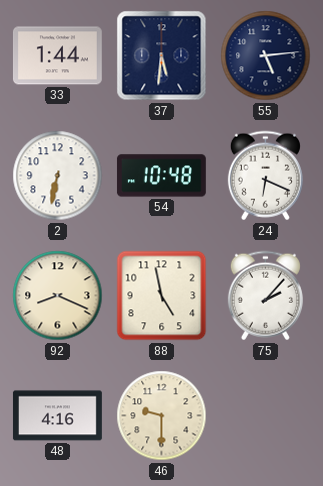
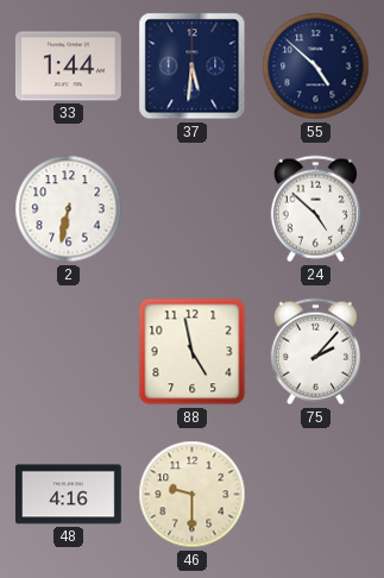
55: 5:14 -> 4:52 (316, 67)
54: 10:48 -> none (161, 176)
24: 6:19 -> 4:52 (315, 209)
92: 8:19 -> none (58, 296)
